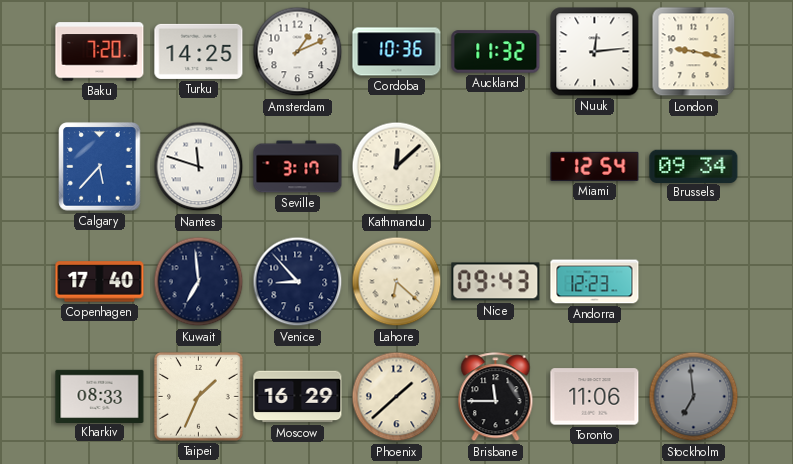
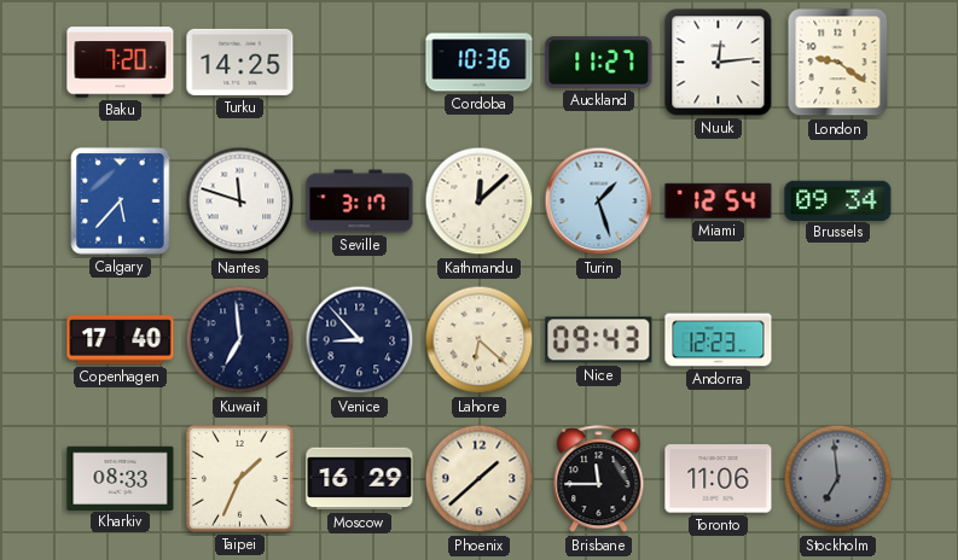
Amsterdam: 1:11 -> none (298, 52)
Auckland: 11:32 -> 11:27 (599, 63)
London: 9:17 -> 9:21 (838, 63)
Turin: none -> 1:27 (599, 202)
